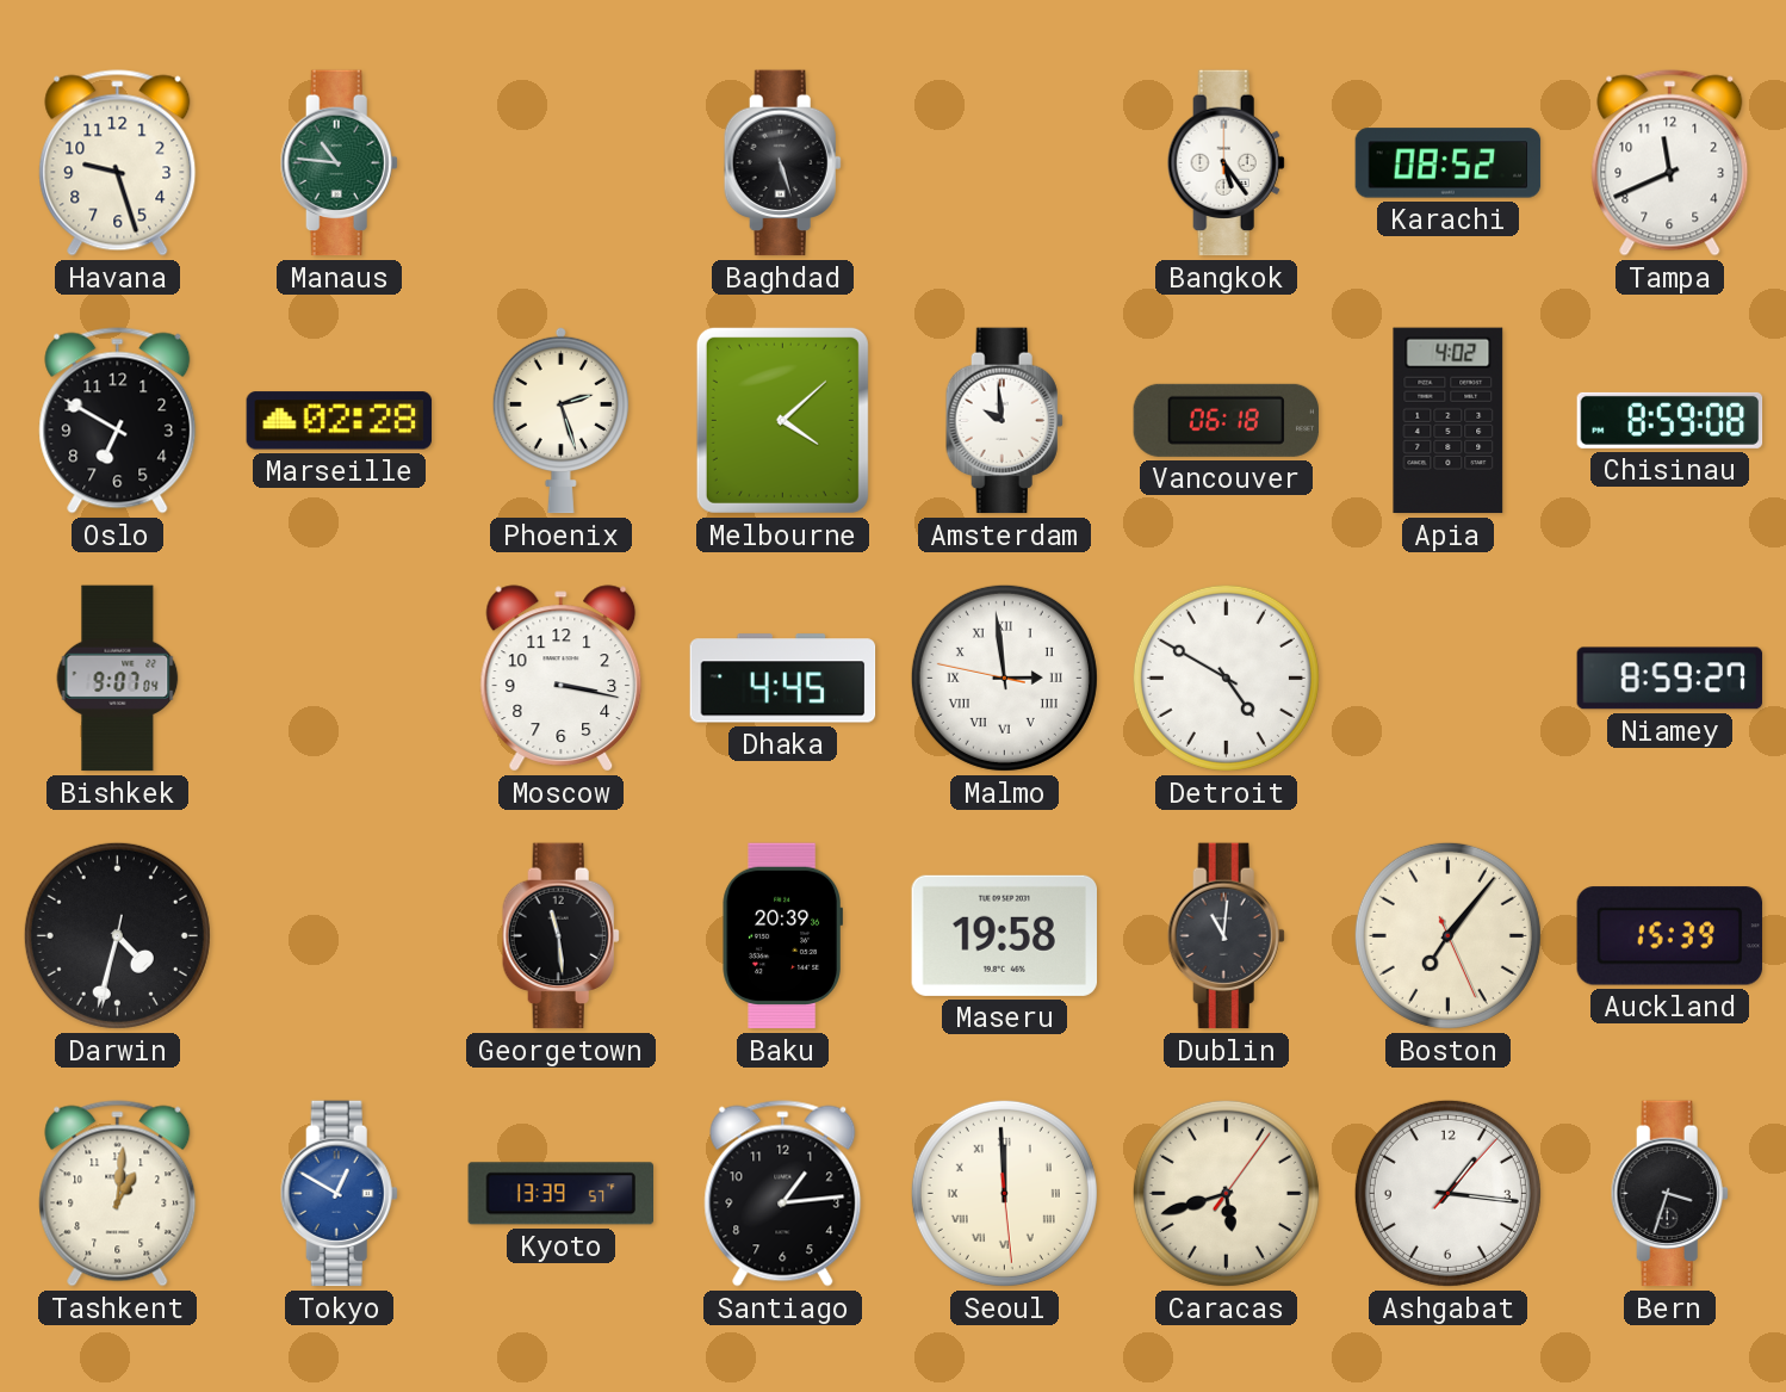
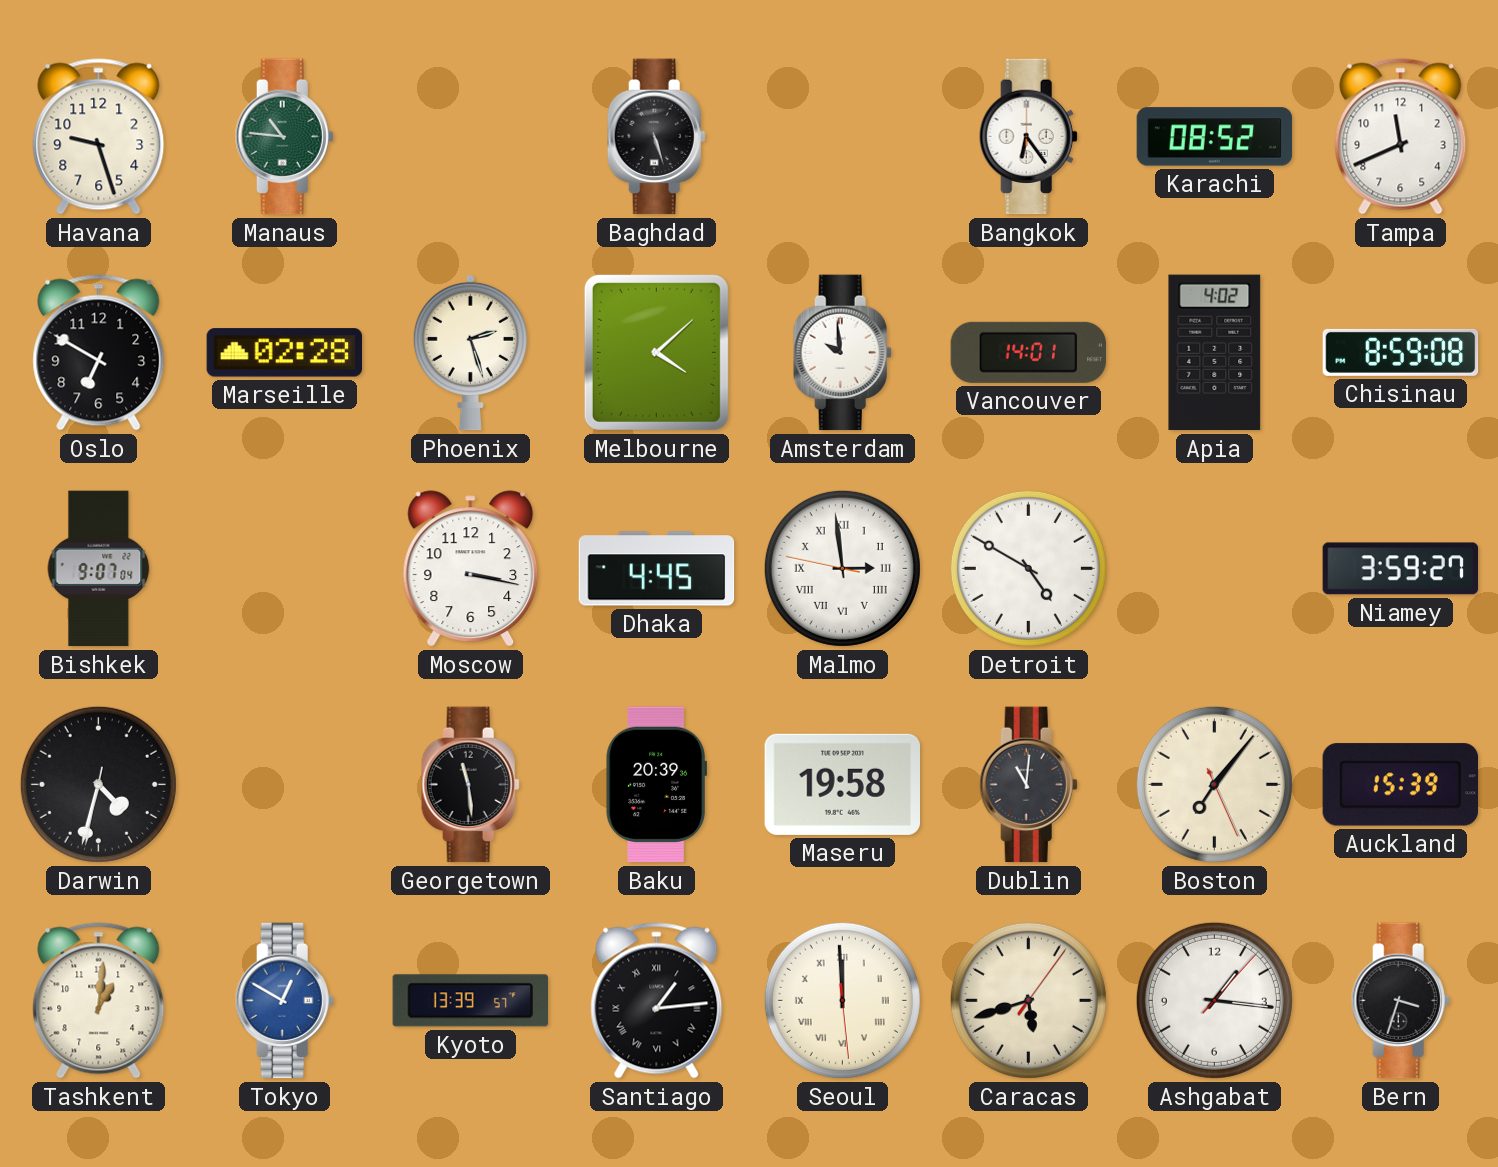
Bangkok: 5:24 -> 6:24 (1028, 137)
Vancouver: 06:18 -> 14:01 (1029, 352)
Niamey: 8:59 -> 3:59 (1401, 569)
Santiago numerals: Arabic -> Roman (657, 1001)
